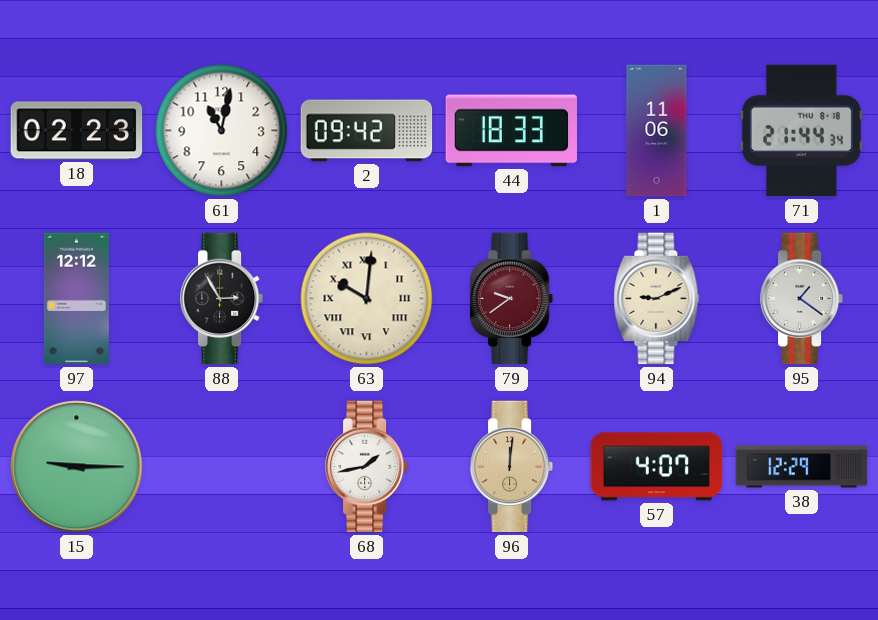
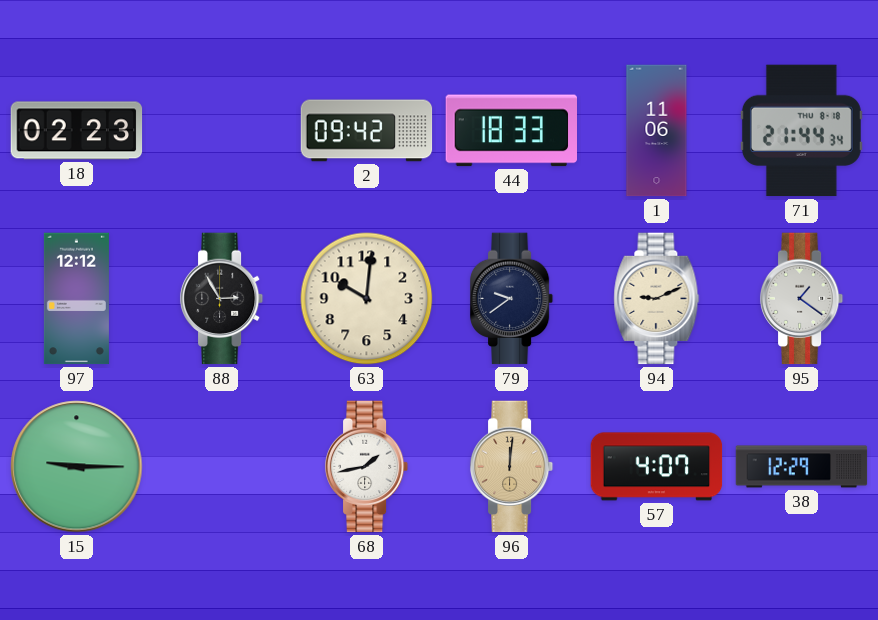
61: 11:02 -> none (222, 131)
63 numerals: Roman -> Arabic (367, 299)
79 dial: burgundy -> navy (512, 299)
